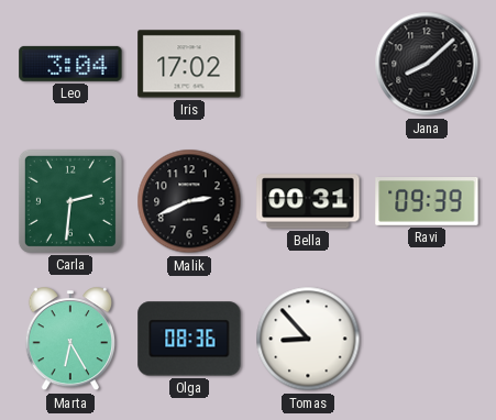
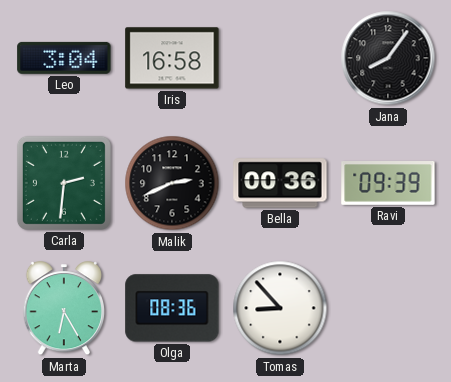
Iris: 17:02 -> 16:58 (172, 58)
Jana: 8:08 -> 8:06 (388, 58)
Bella: 00:31 -> 00:36 (280, 183)
